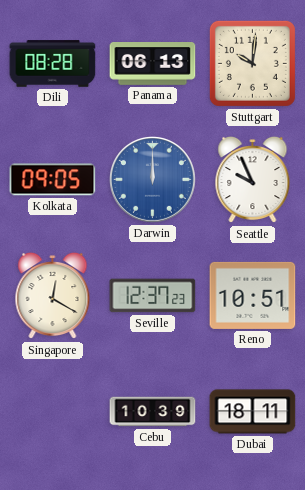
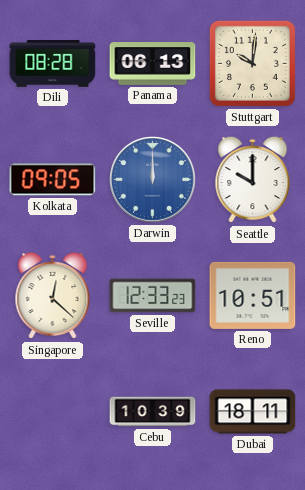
Seattle: 9:56 -> 10:00 (253, 180)
Singapore: 12:20 -> 12:22 (53, 296)
Seville: 12:37 -> 12:33 (153, 296)
